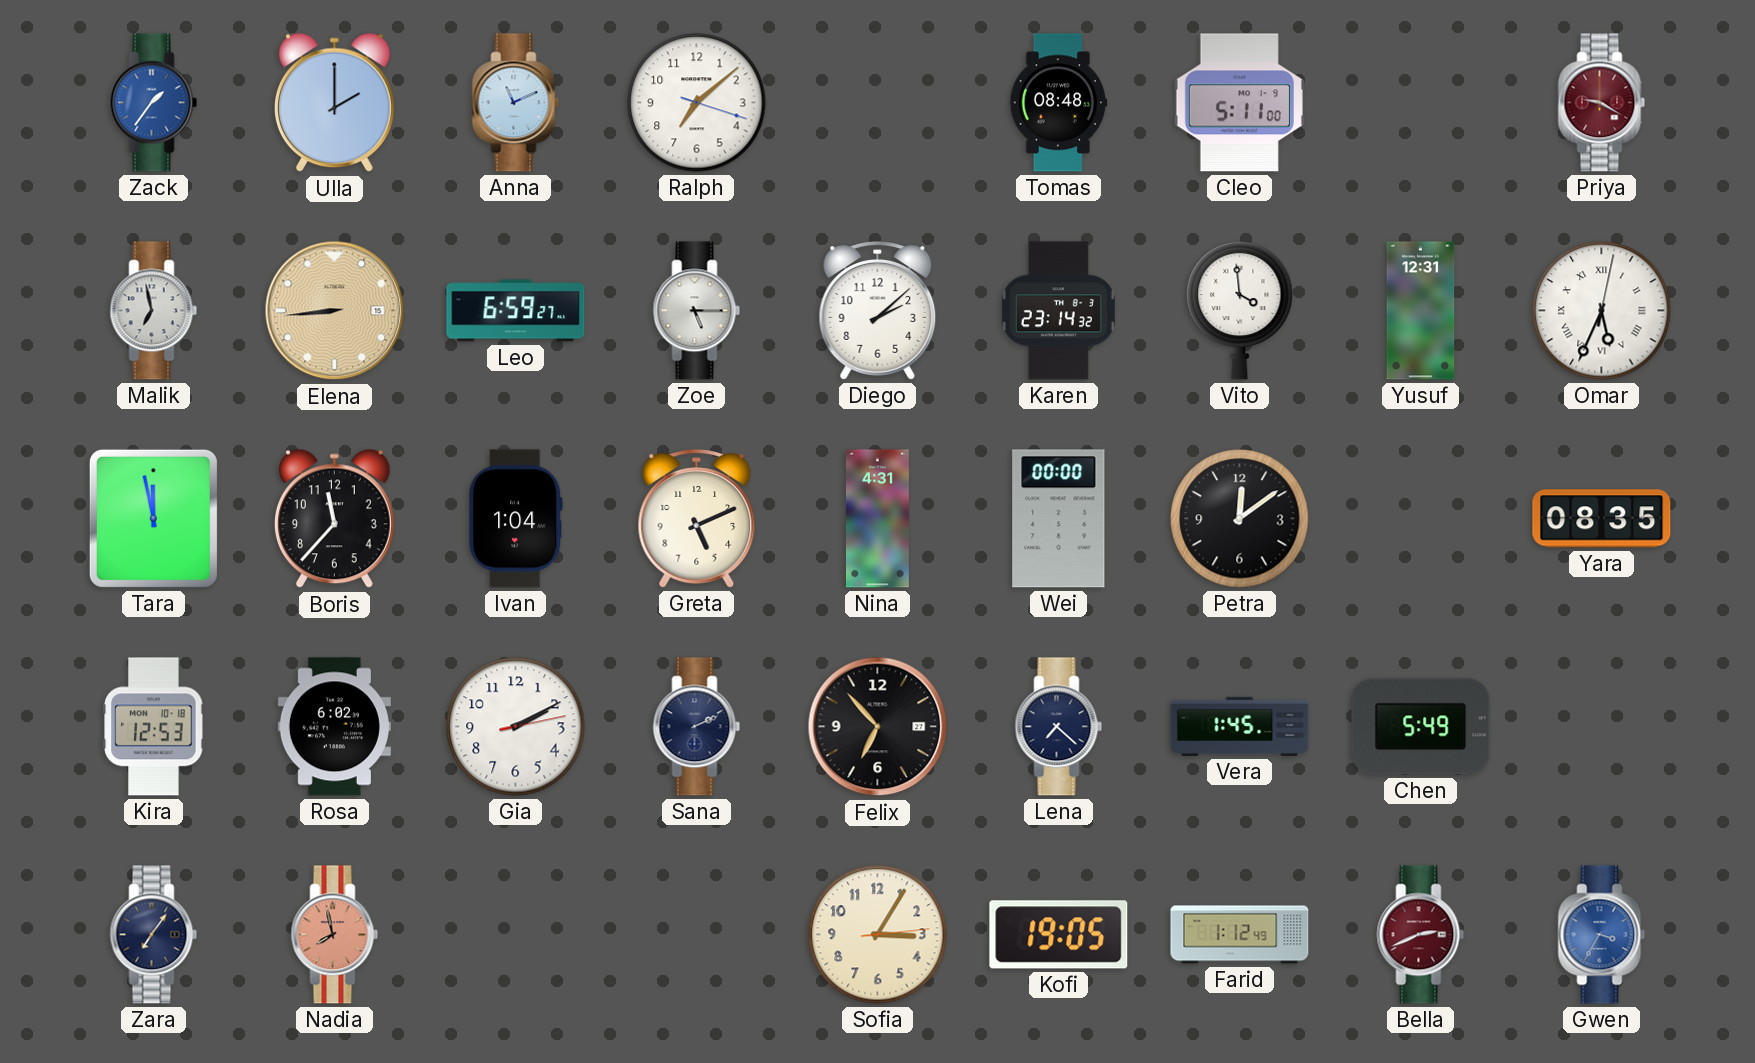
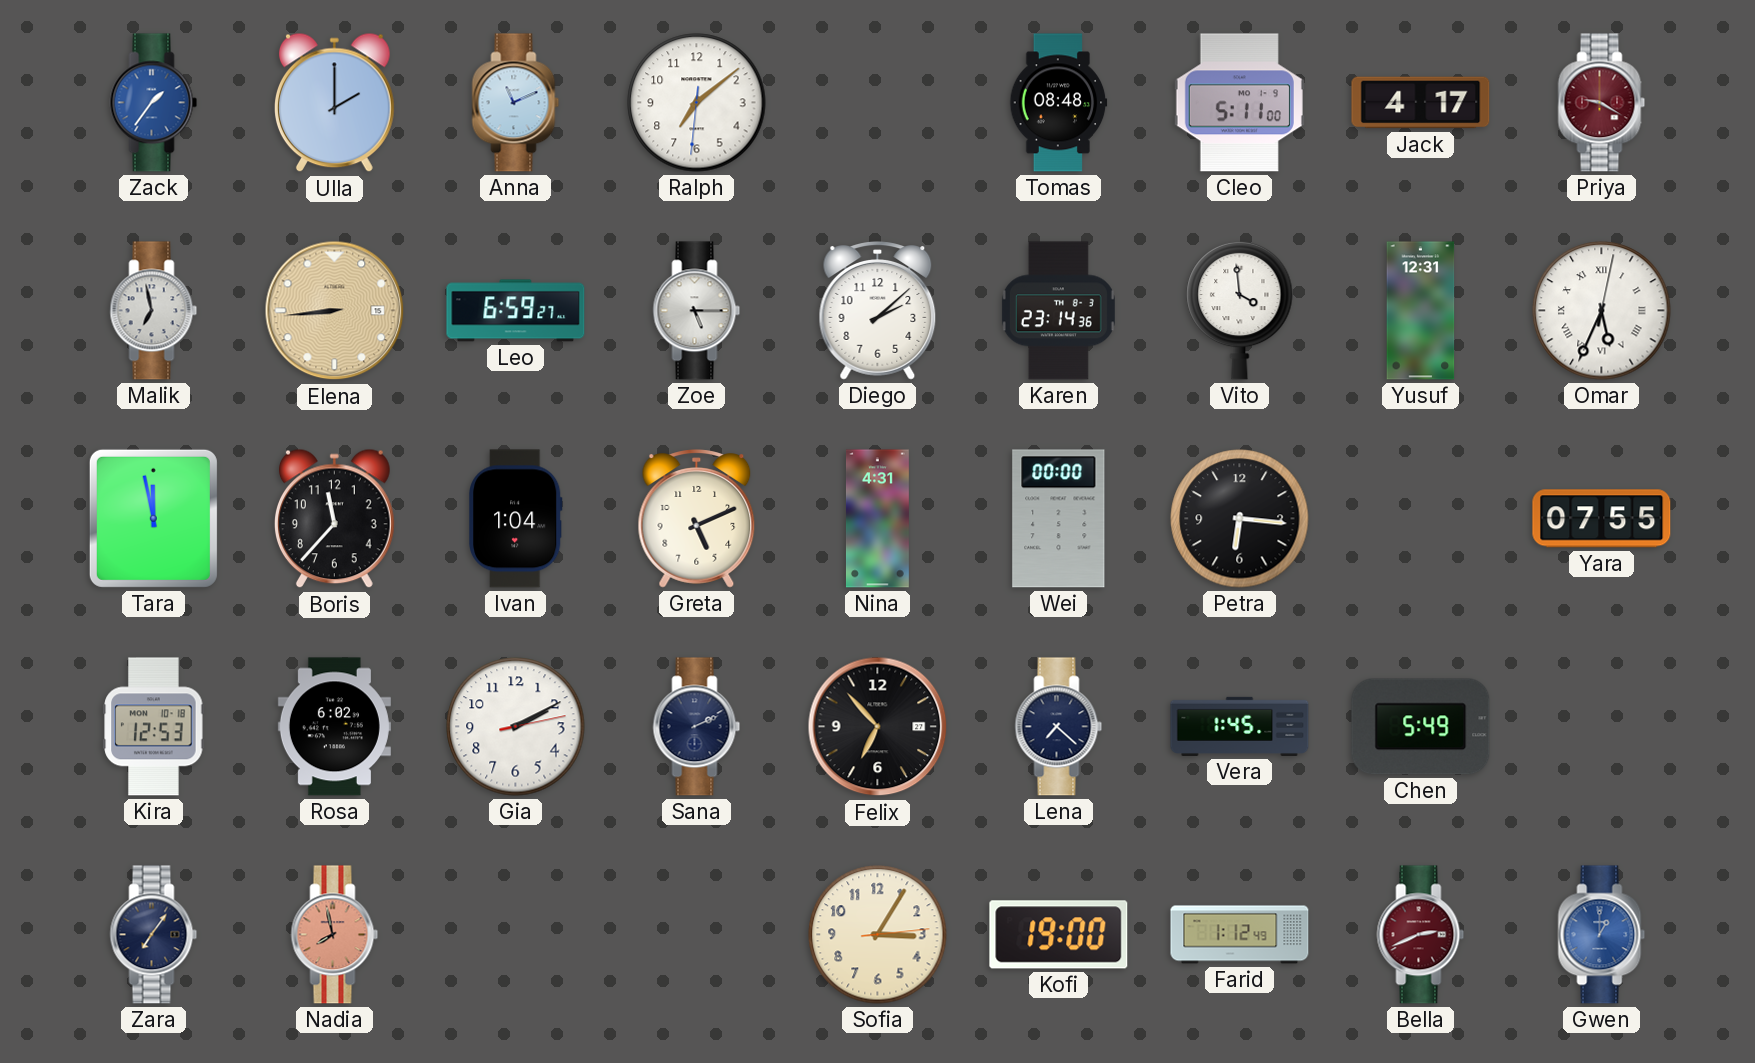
Ralph: 7:08:18 -> 7:08:31 (697, 103)
Jack: none -> 4:17 (1421, 103)
Karen: 23:14:32 -> 23:14:36 (1058, 311)
Petra: 12:09 -> 6:16 (1240, 519)
Yara: 08:35 -> 07:55 (1602, 519)
Kofi: 19:05 -> 19:00 (1059, 935)
Gwen: 3:35 -> 1:00 (1602, 935)
